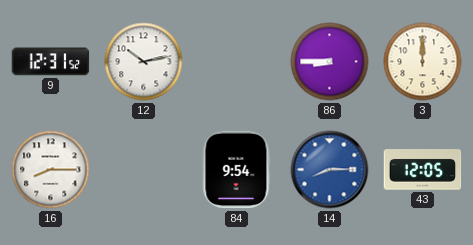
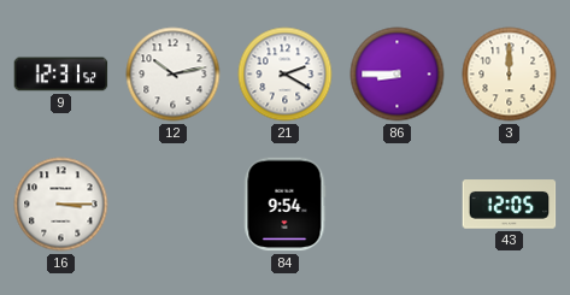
21: none -> 2:20 (286, 75)
16: 8:15 -> 3:15 (61, 205)
14: 8:15 -> none (330, 170)
